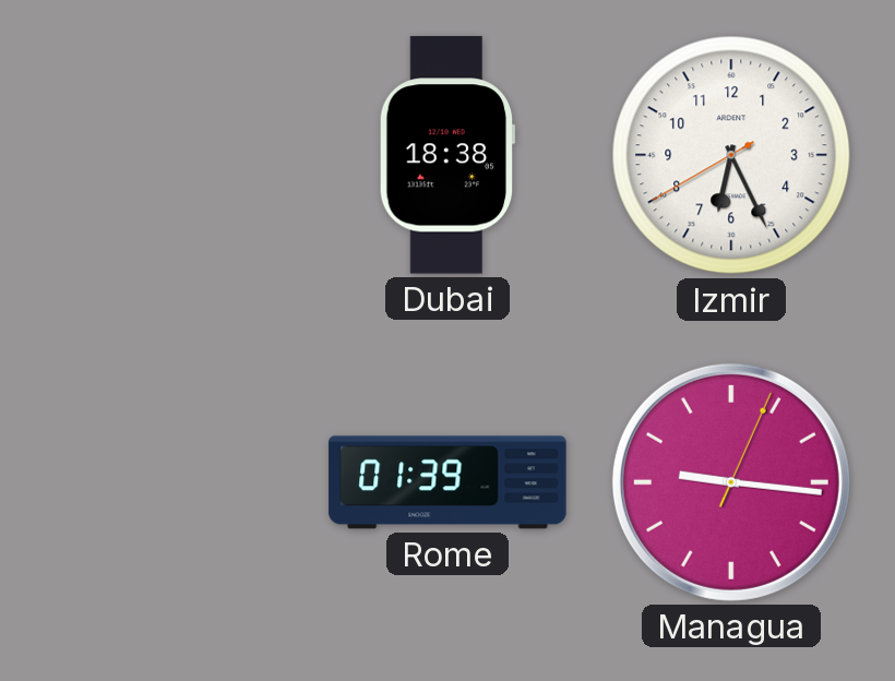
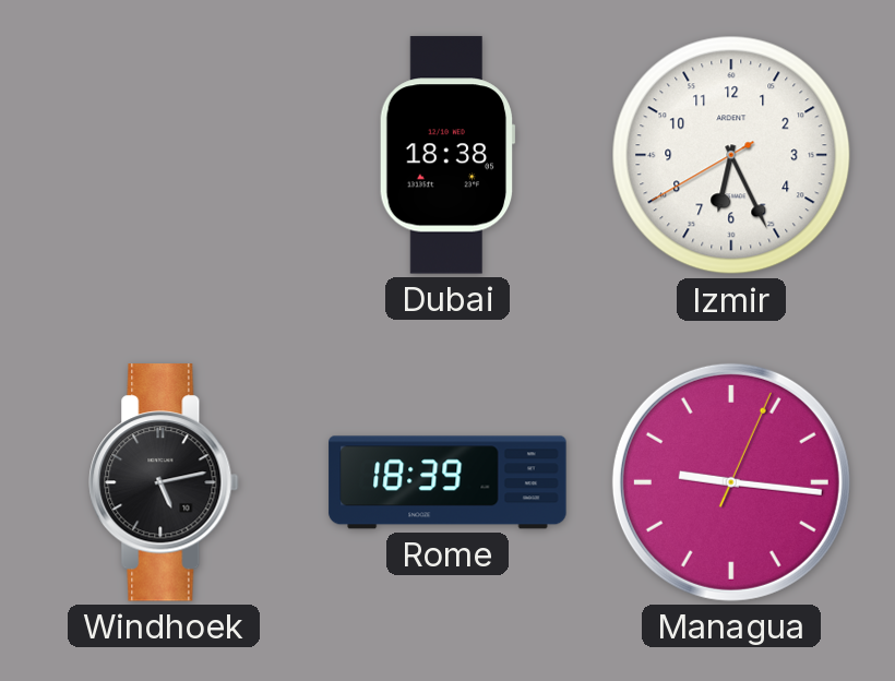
Windhoek: none -> 5:13 (164, 482)
Rome: 01:39 -> 18:39 (448, 482)
